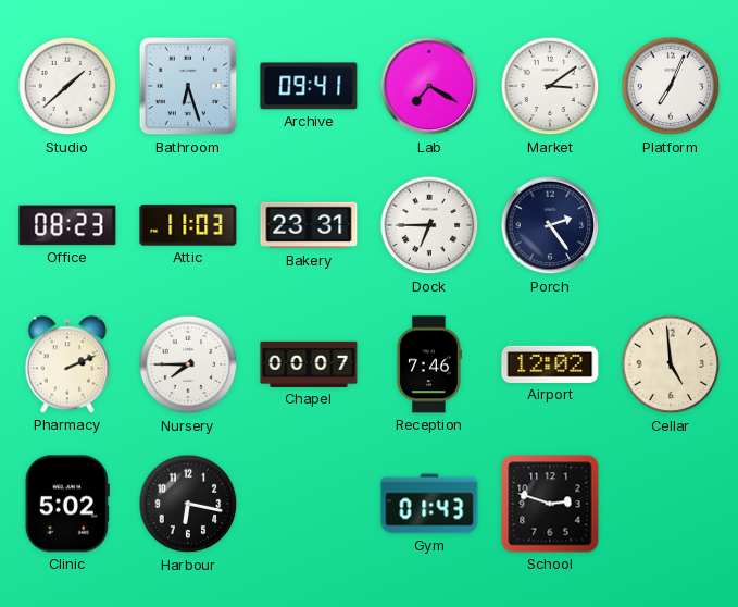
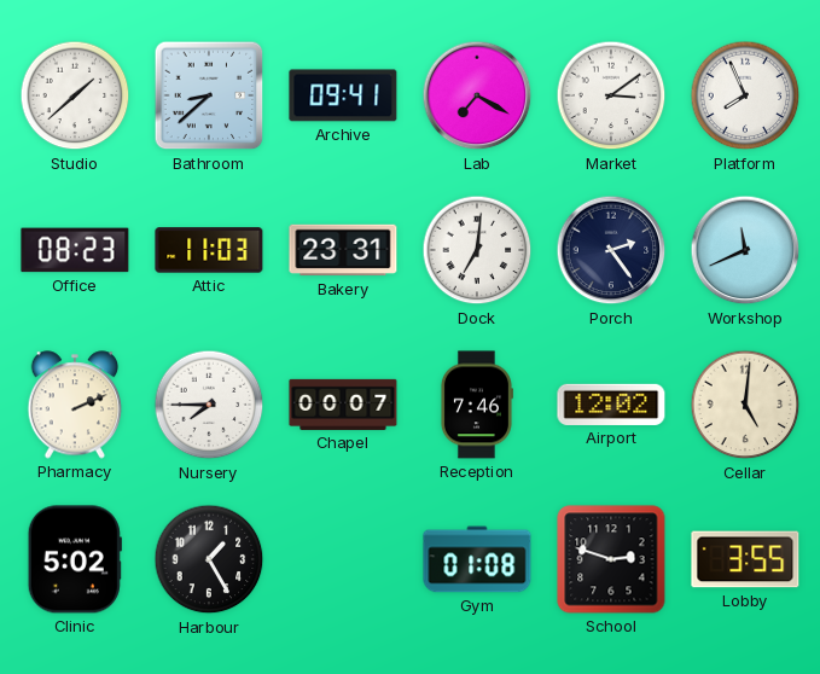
Bathroom: 6:27 -> 8:38 (209, 95)
Platform: 7:04 -> 7:56 (745, 95)
Dock: 6:45 -> 7:01 (477, 250)
Workshop: none -> 11:41 (745, 250)
Cellar: 4:59 -> 5:01 (745, 405)
Harbour: 6:17 -> 1:25 (209, 559)
Gym: 01:43 -> 01:08 (477, 559)
Lobby: none -> 3:55 (745, 559)
